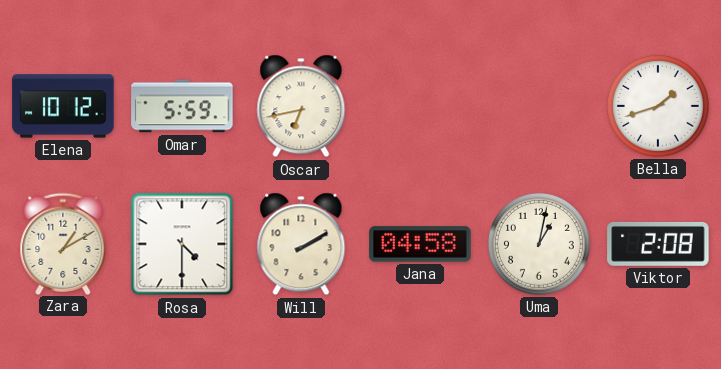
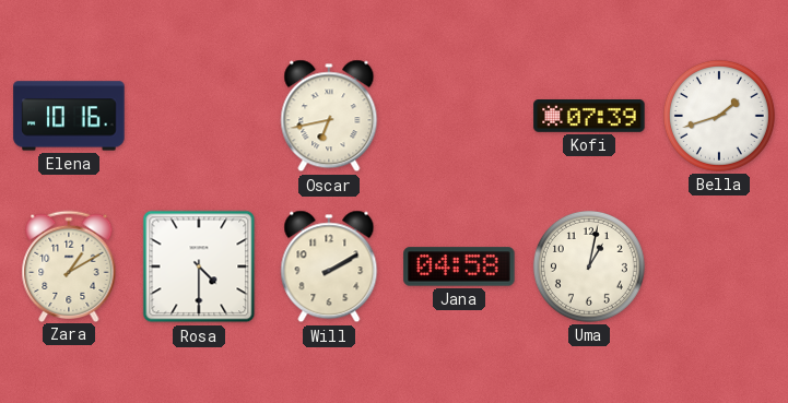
Elena: 10:12 -> 10:16 (69, 116)
Omar: 5:59 -> none (182, 106)
Kofi: none -> 07:39 (589, 117)
Viktor: 2:08 -> none (658, 244)
